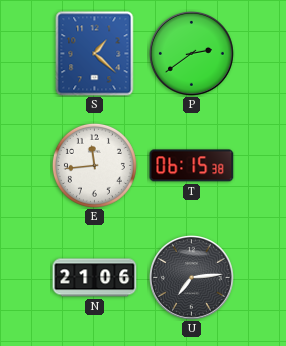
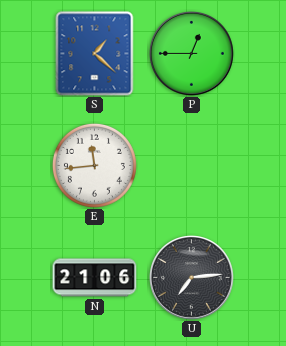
P: 2:39 -> 12:45 (192, 54)
T: 06:15 -> none (192, 166)
